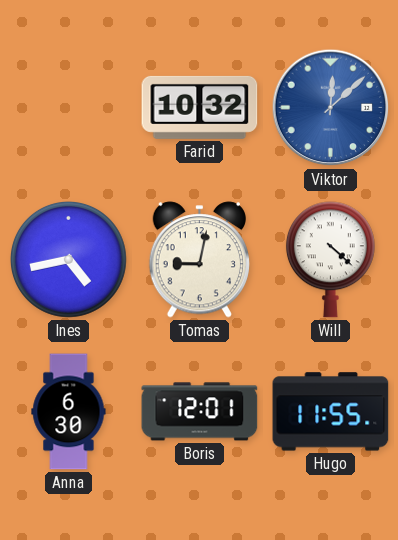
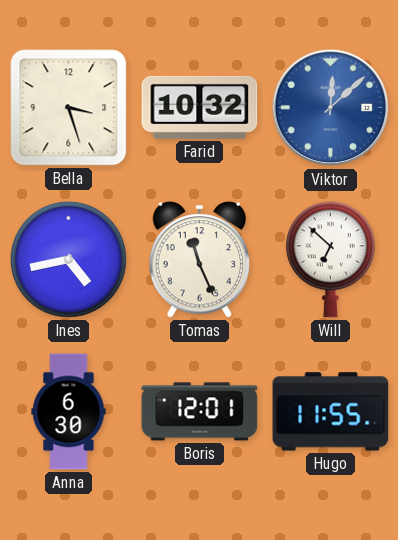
Bella: none -> 3:27 (69, 108)
Tomas: 9:02 -> 11:26 (199, 260)
Will: 4:22 -> 6:52 (330, 260)
